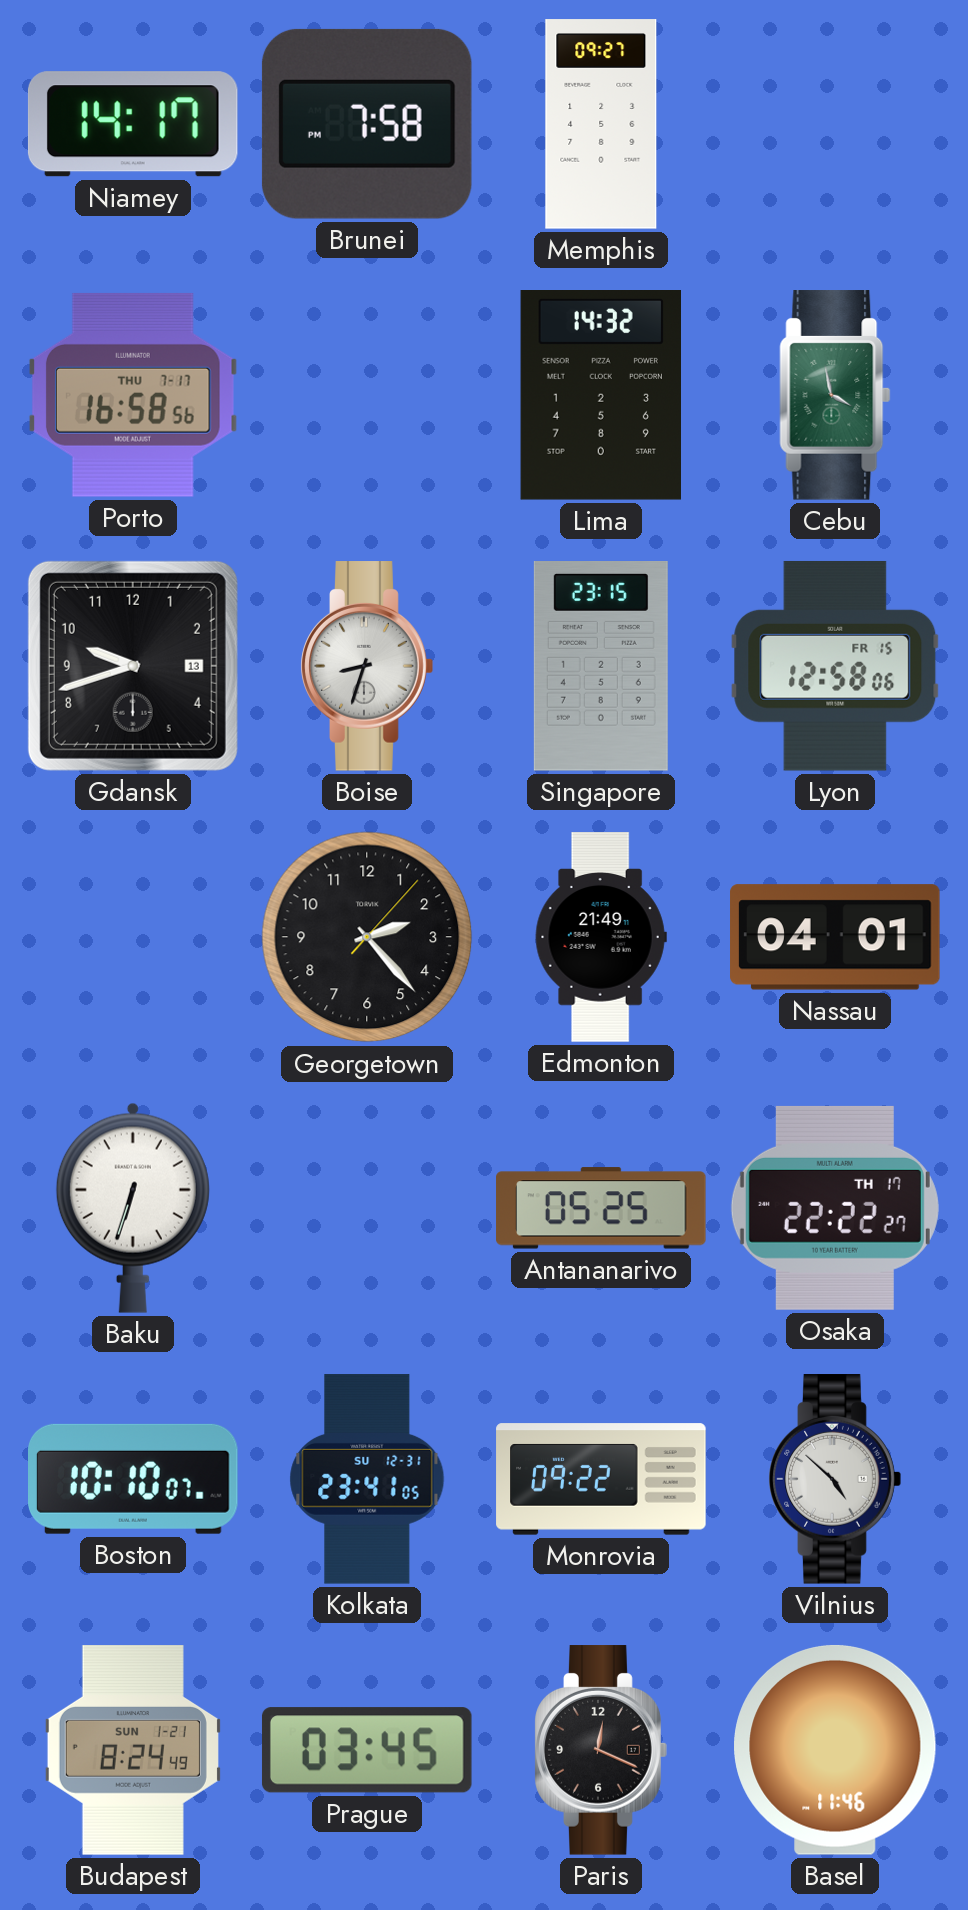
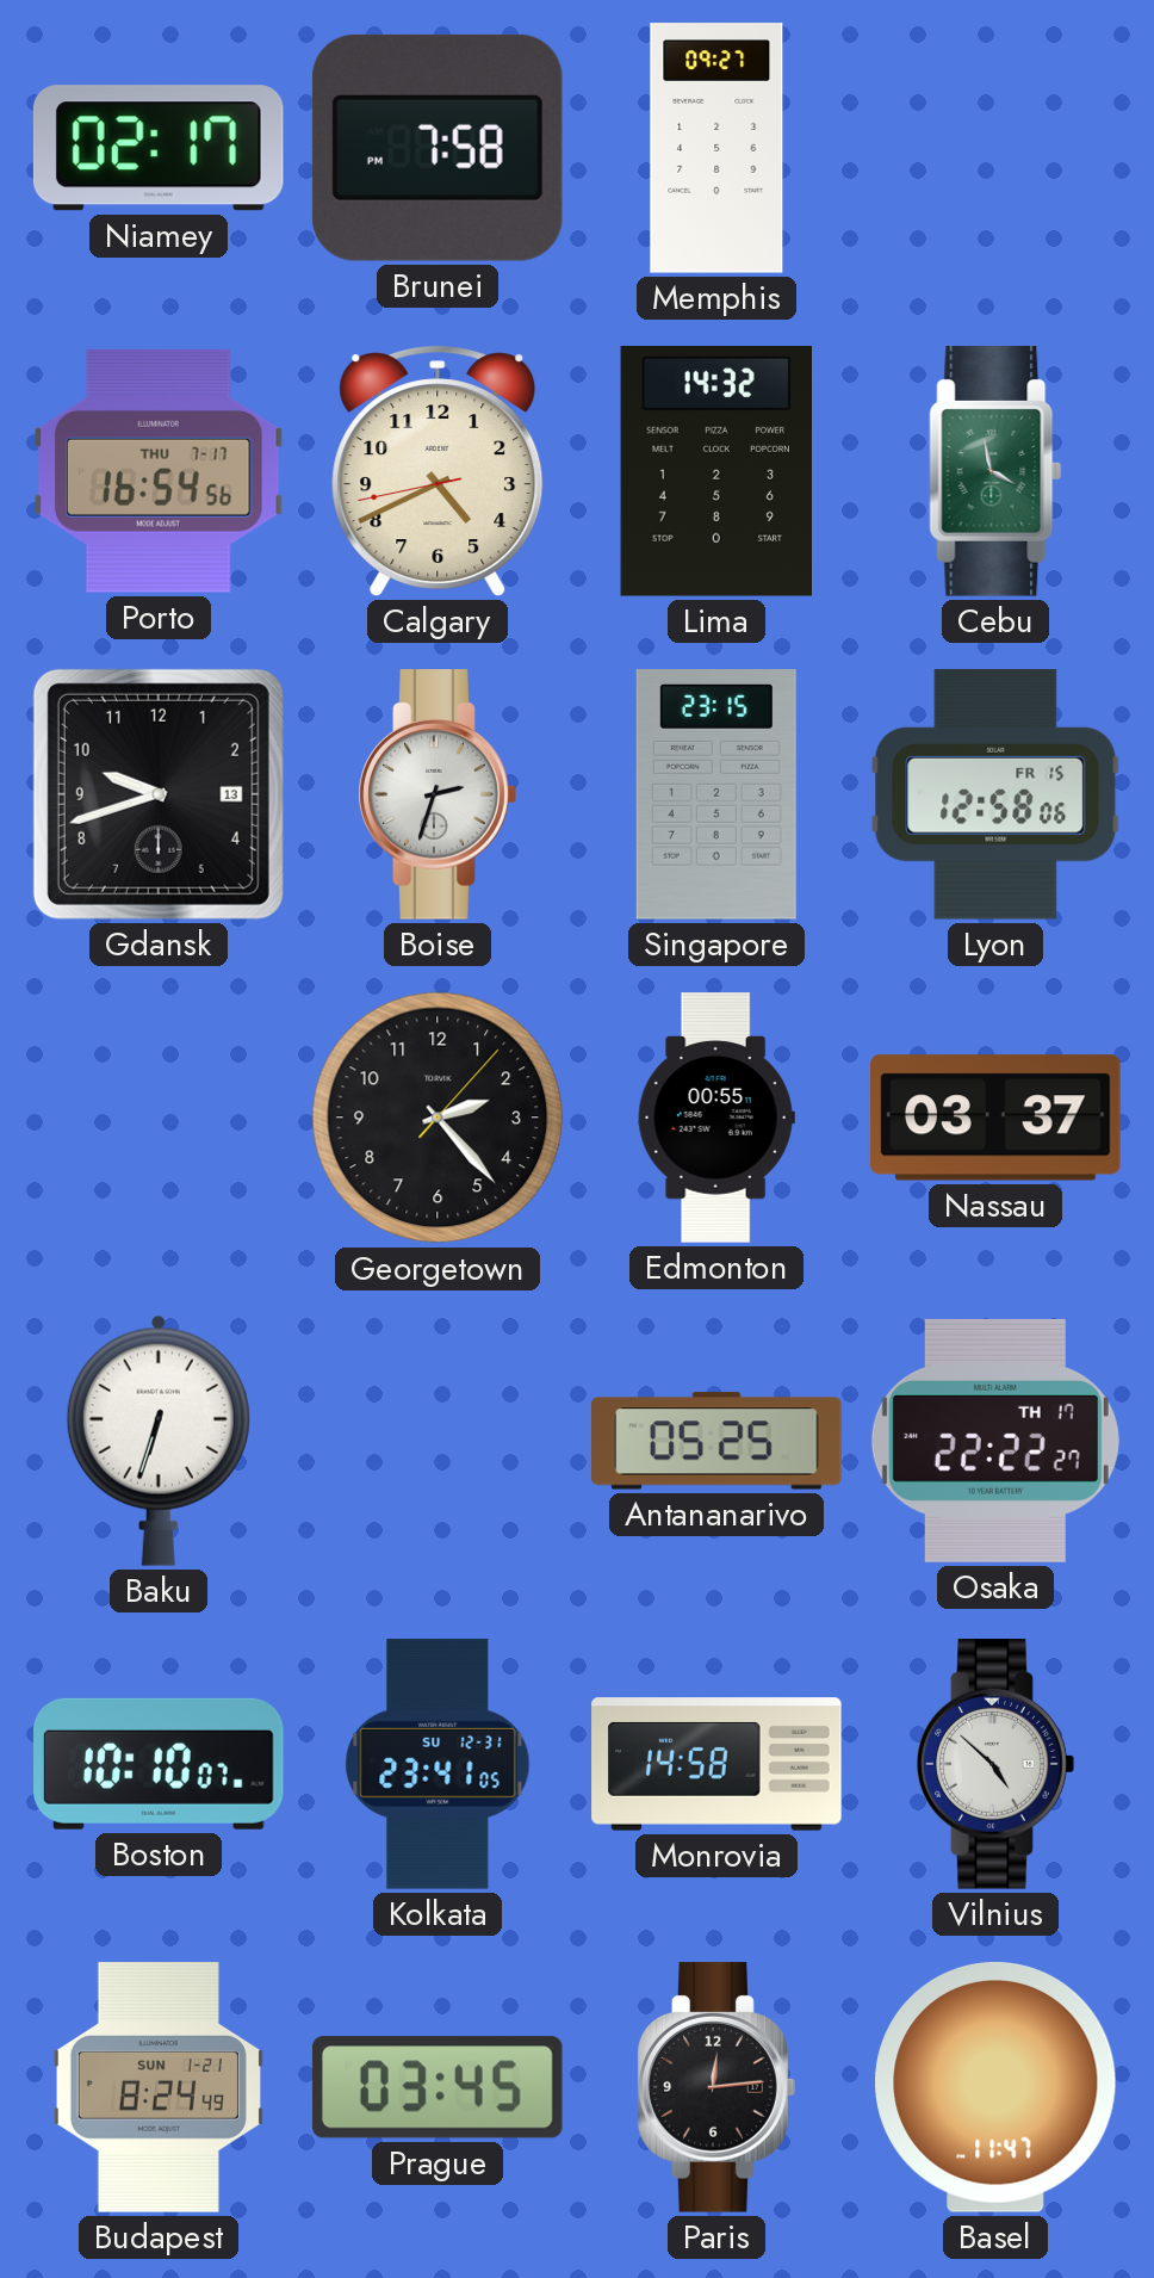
Niamey: 14:17 -> 02:17 (159, 148)
Porto: 16:58 -> 16:54 (159, 471)
Calgary: none -> 4:40 (438, 471)
Boise: 8:33 -> 2:33 (438, 794)
Edmonton: 21:49 -> 00:55 (716, 1118)
Nassau: 04:01 -> 03:37 (995, 1118)
Monrovia: 09:22 -> 14:58 (716, 1764)
Paris: 12:19 -> 12:14 (716, 2087)
Basel: 11:46 -> 11:47 (995, 2087)
